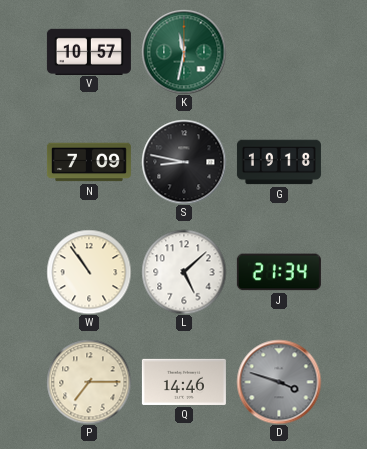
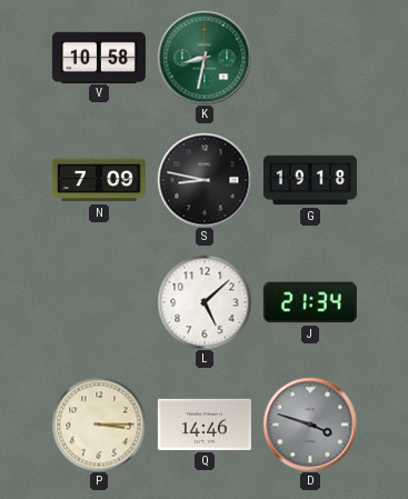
V: 10:57 -> 10:58 (99, 57)
K: 11:32 -> 8:32 (205, 58)
W: 10:54 -> none (89, 272)
P: 7:15 -> 3:15 (99, 425)
